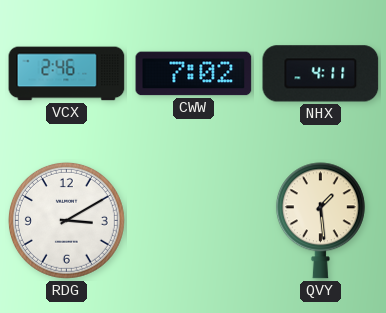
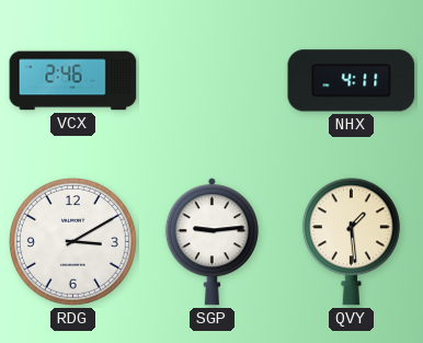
CWW: 7:02 -> none (194, 74)
SGP: none -> 9:14 (211, 242)
